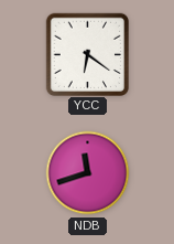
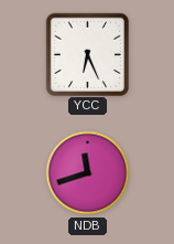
YCC: 6:21 -> 6:26 (87, 54)
